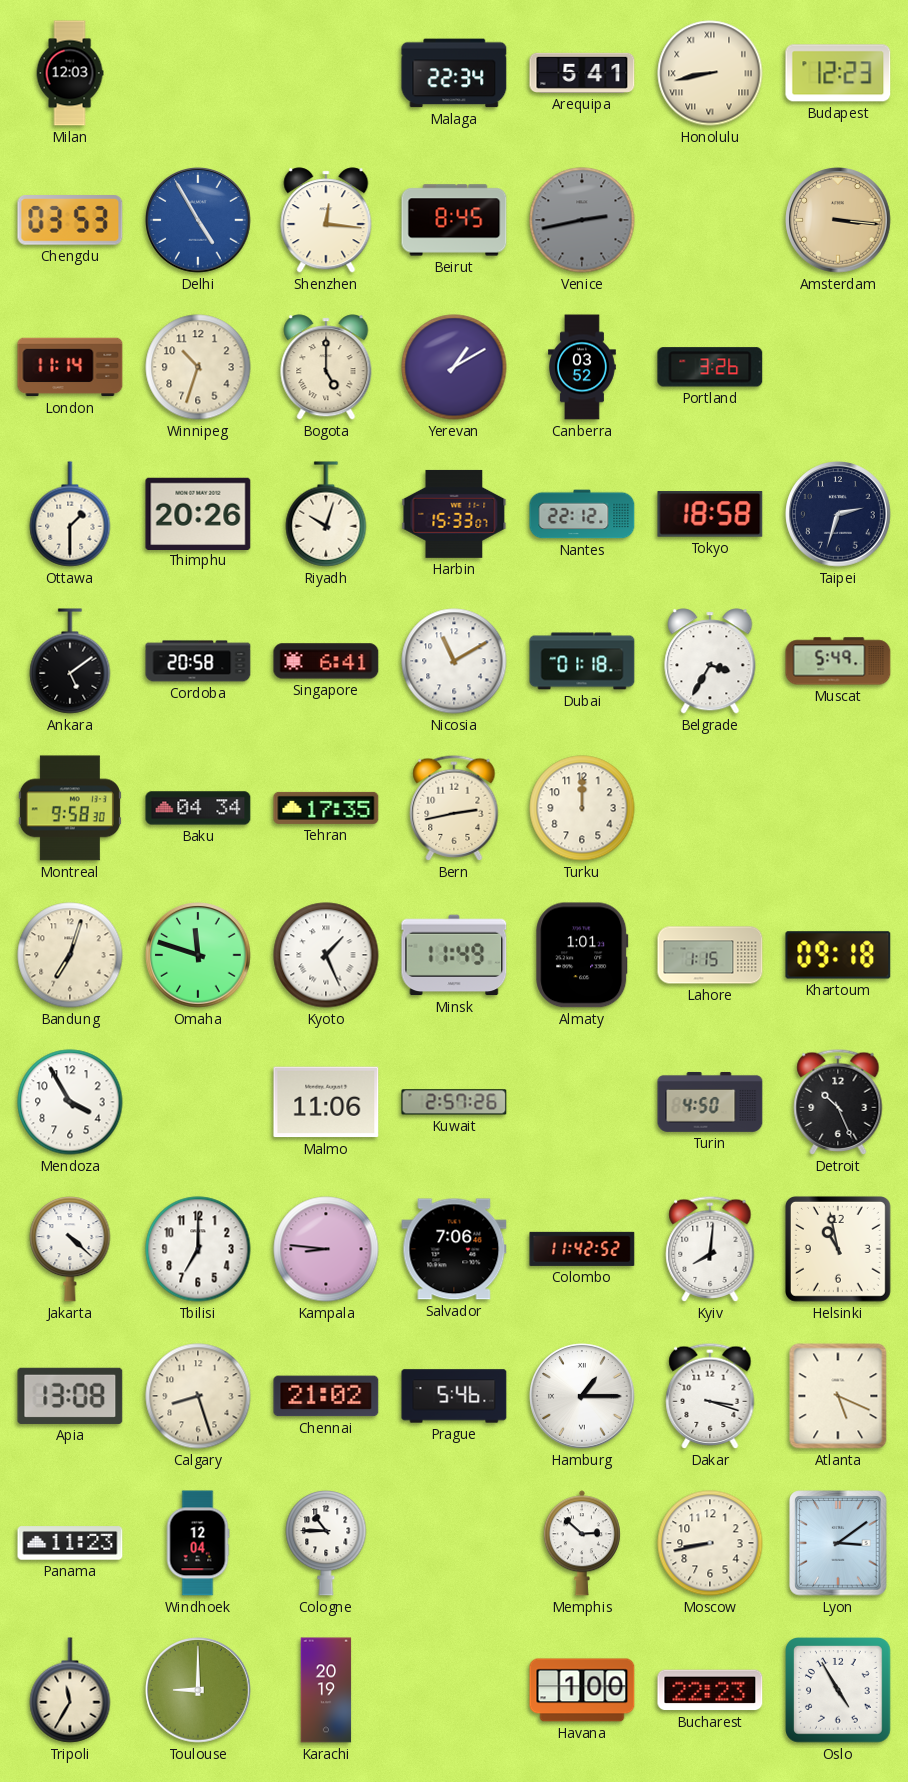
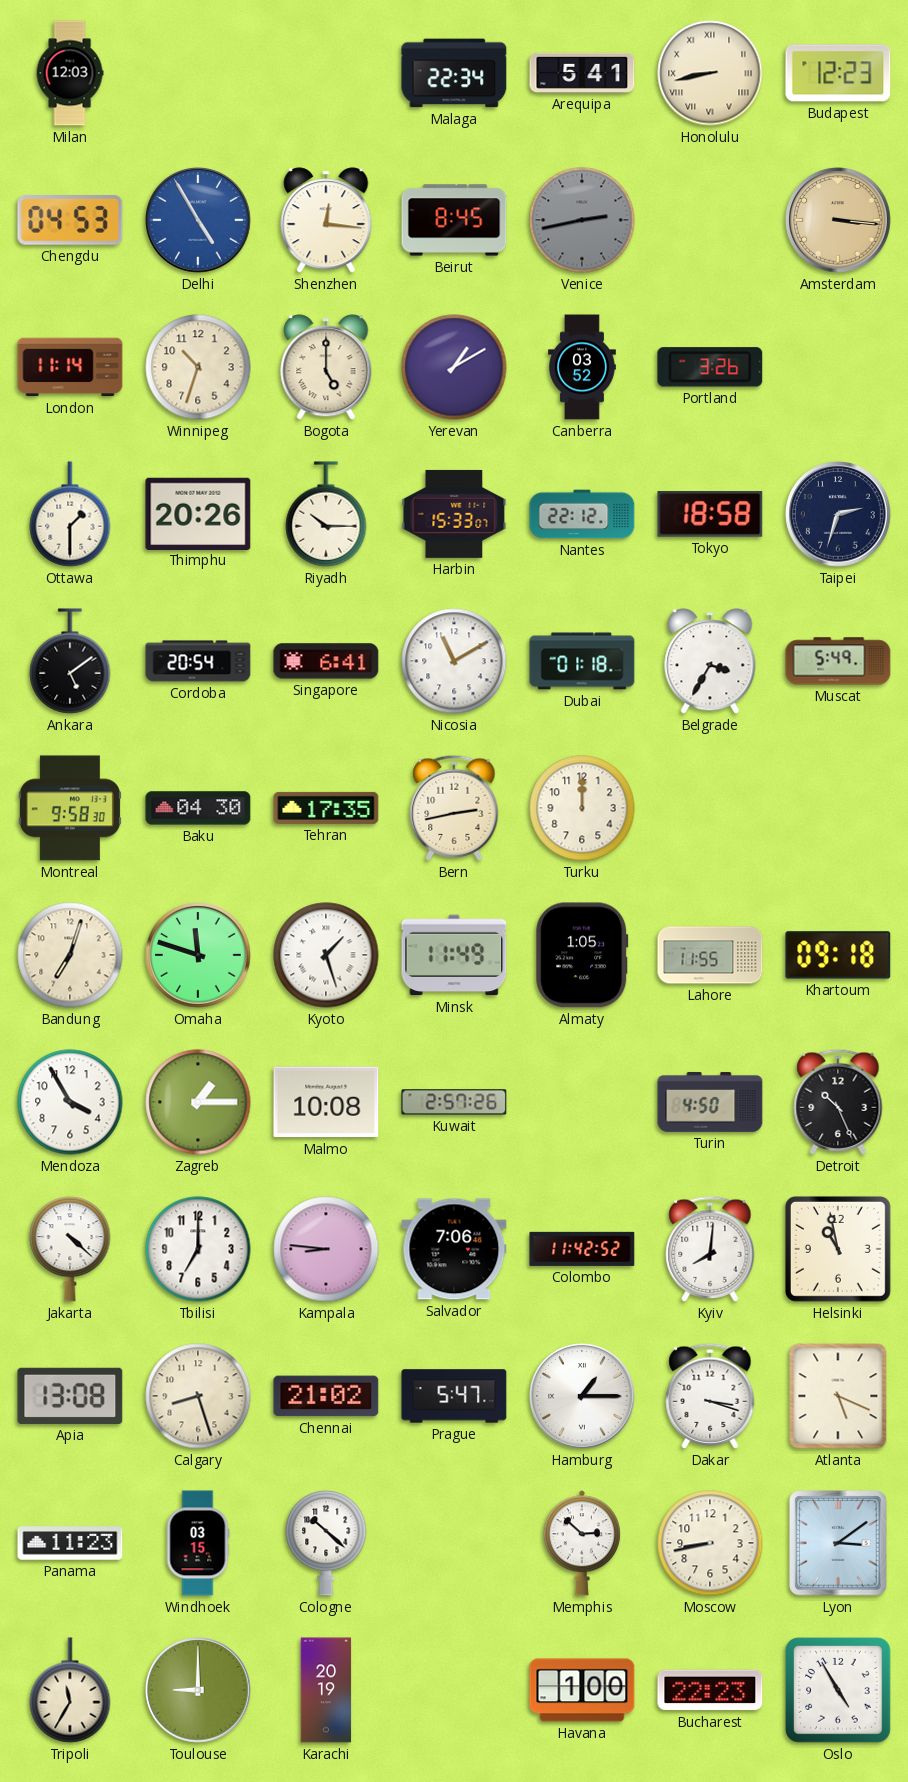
Chengdu: 03:53 -> 04:53 (70, 221)
Riyadh: 10:03 -> 10:15 (326, 514)
Cordoba: 20:58 -> 20:54 (198, 661)
Baku: 04:34 -> 04:30 (198, 808)
Kyoto: 1:26 -> 1:27 (326, 955)
Almaty: 1:01 -> 1:05 (582, 955)
Lahore: 1:15 -> 11:55 (710, 955)
Zagreb: none -> 1:15 (198, 1102)
Malmo: 11:06 -> 10:08 (326, 1102)
Prague: 5:46 -> 5:47 (454, 1396)
Windhoek: 12:04 -> 03:15 (198, 1543)
Cologne: 10:45 -> 10:22 (326, 1543)
